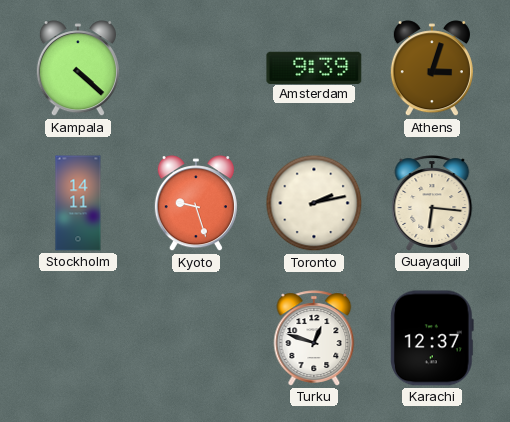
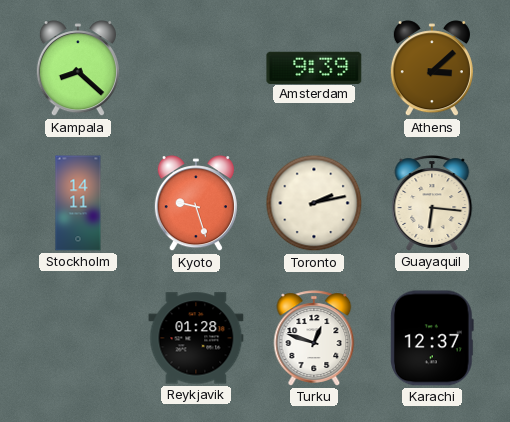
Kampala: 4:22 -> 8:22 (78, 69)
Athens: 3:03 -> 3:08 (432, 69)
Reykjavik: none -> 01:28 (196, 338)
